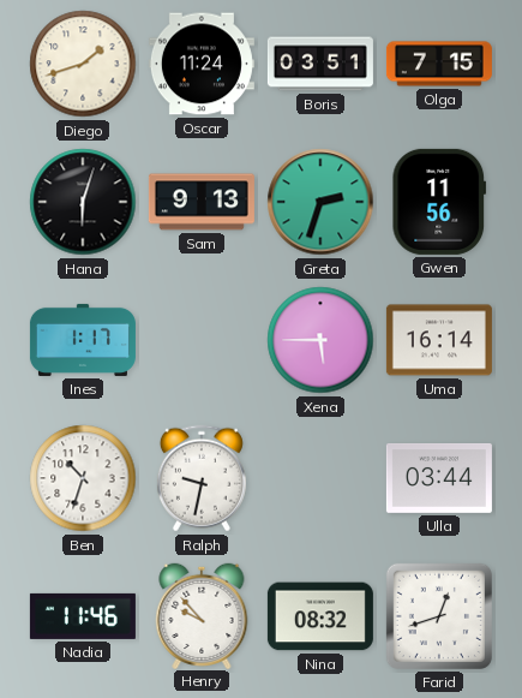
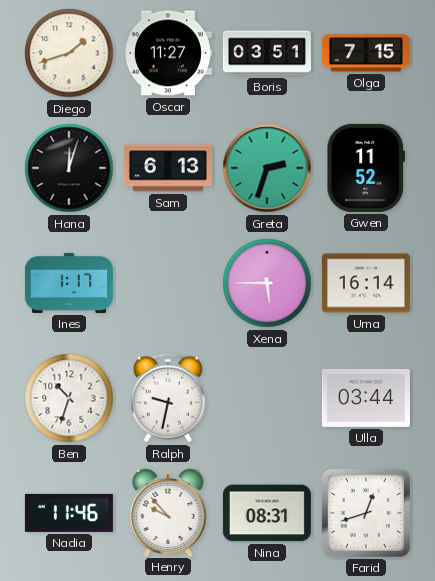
Oscar: 11:24 -> 11:27 (168, 53)
Hana: 6:03 -> 12:03 (69, 168)
Sam: 9:13 -> 6:13 (168, 168)
Gwen: 11:56 -> 11:52 (366, 168)
Nina: 08:32 -> 08:31 (267, 513)
